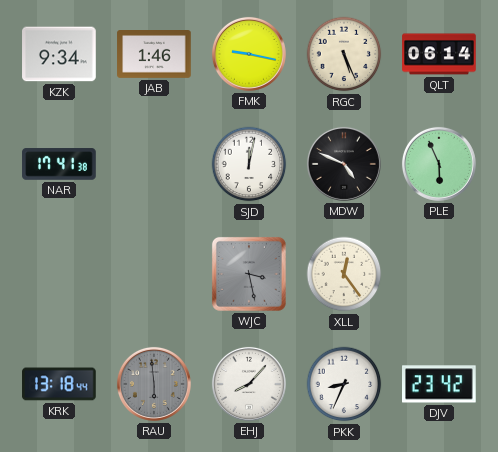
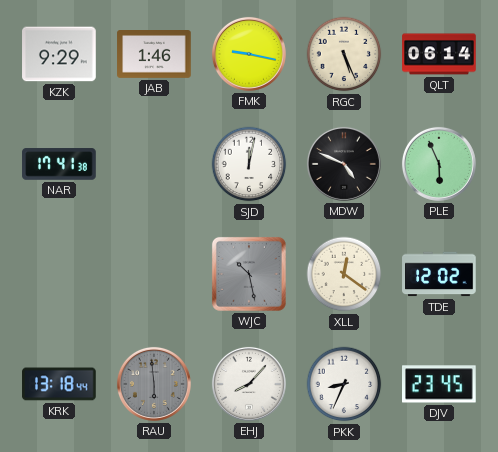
KZK: 9:34 -> 9:29 (59, 54)
WJC: 3:28 -> 10:28 (249, 274)
XLL: 12:24 -> 12:21 (344, 274)
TDE: none -> 12:02 (439, 274)
DJV: 23:42 -> 23:45 (440, 384)
